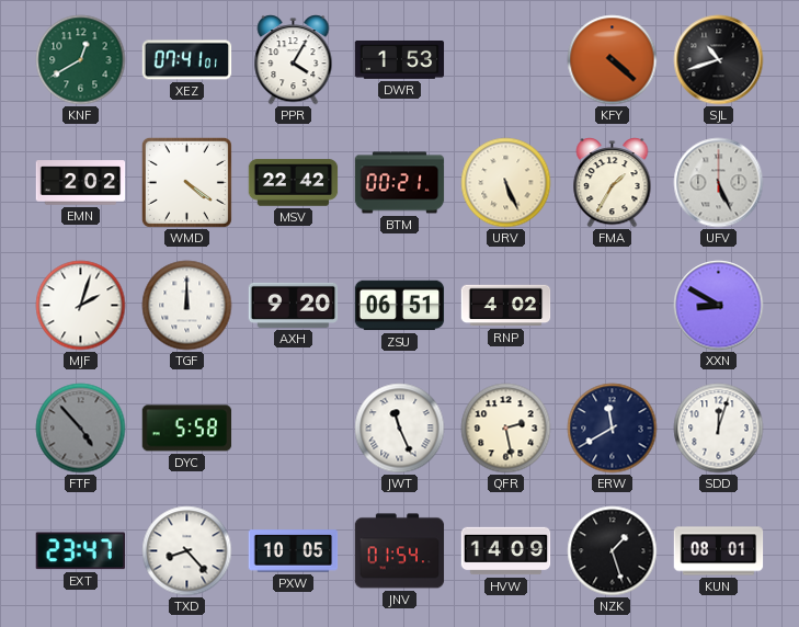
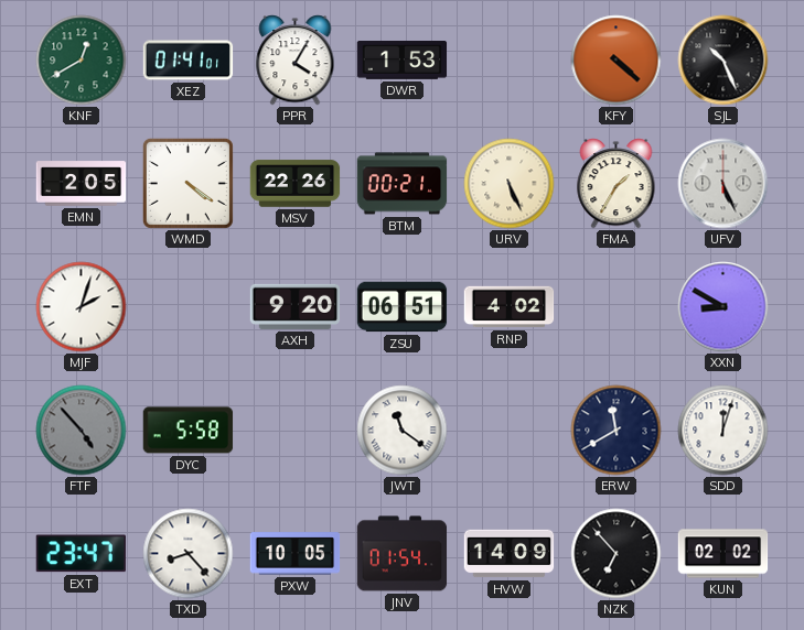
XEZ: 07:41 -> 01:41 (189, 61)
SJL: 10:42 -> 10:26 (723, 61)
EMN: 2:02 -> 2:05 (82, 184)
MSV: 22:42 -> 22:26 (296, 184)
TGF: 12:00 -> none (187, 306)
JWT: 11:26 -> 11:21 (403, 431)
QFR: 2:28 -> none (506, 429)
NZK: 1:27 -> 6:53 (617, 554)
KUN: 08:01 -> 02:02 (723, 554)
